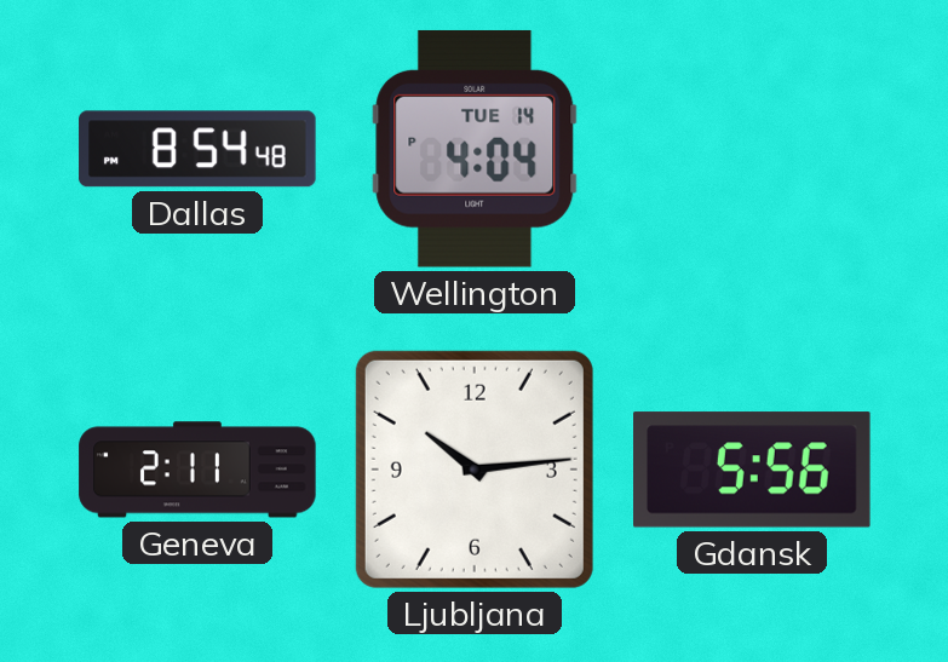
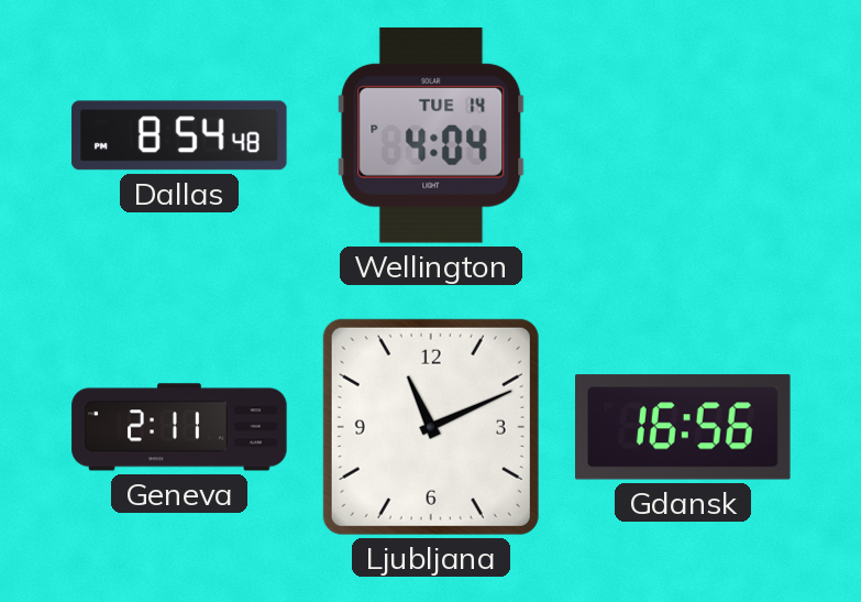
Ljubljana: 10:14 -> 11:11 (431, 427)
Gdansk: 5:56 -> 16:56 (683, 427)
